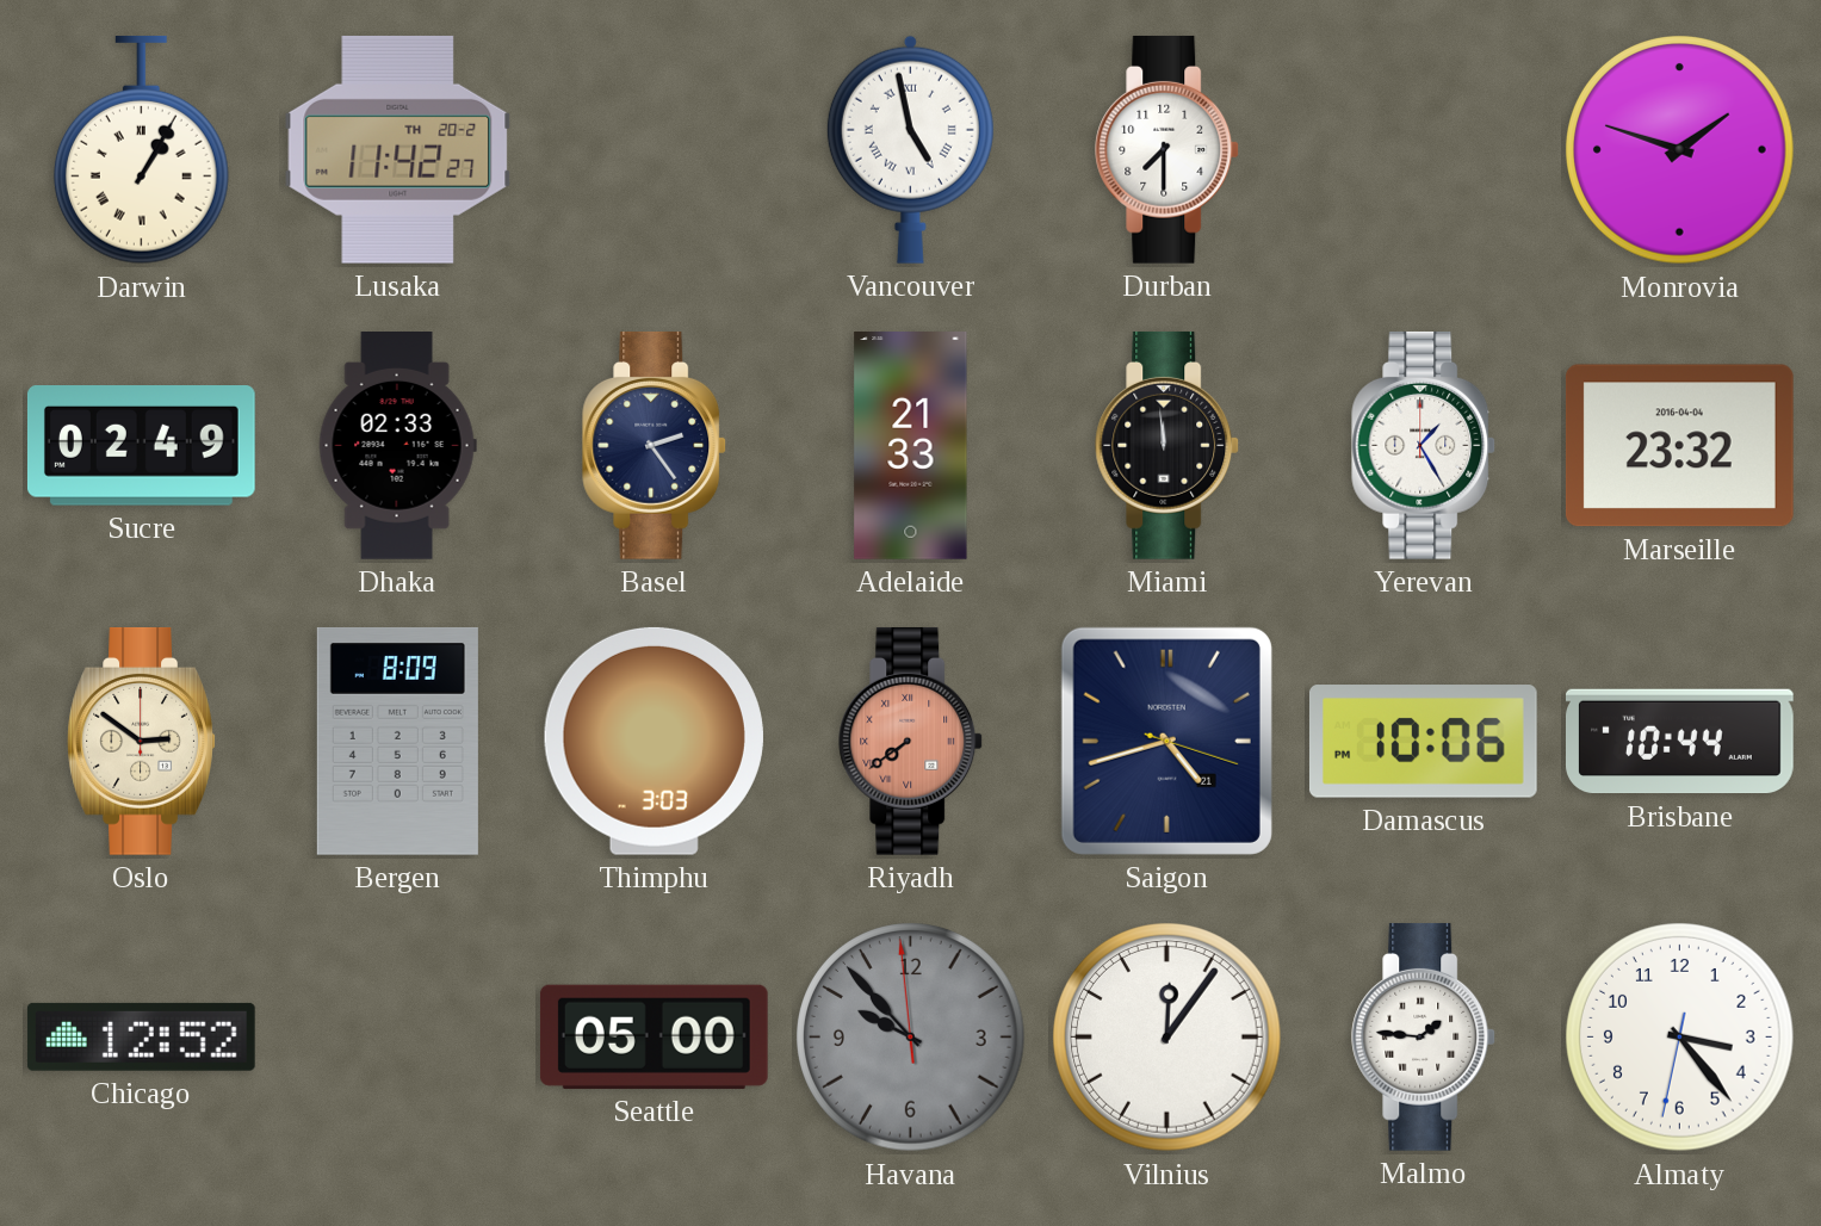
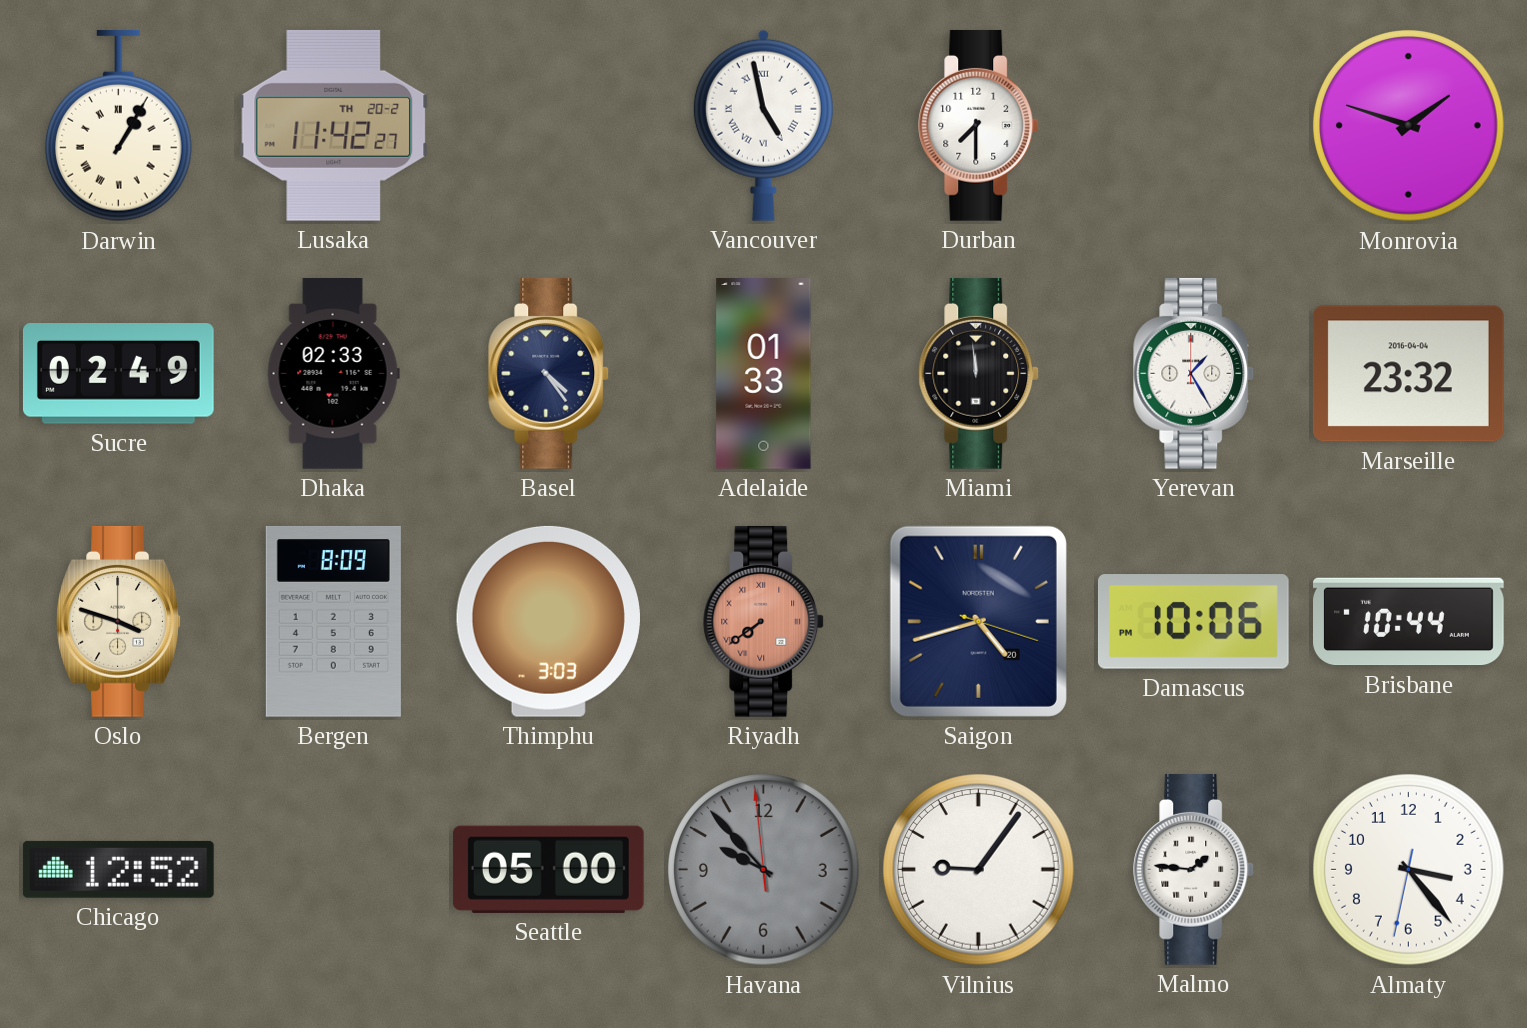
Basel: 2:24 -> 4:24 (549, 373)
Adelaide: 21:33 -> 01:33 (764, 374)
Oslo: 2:51 -> 3:48 (119, 621)
Saigon date: 21 -> 20 (978, 621)
Vilnius: 12:06 -> 9:06 (979, 870)
